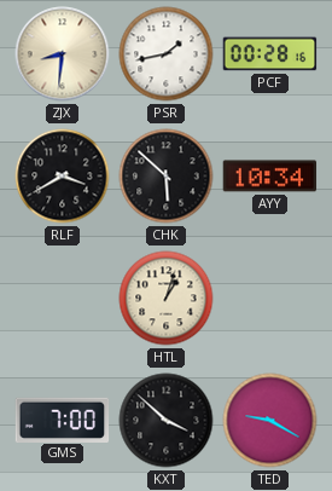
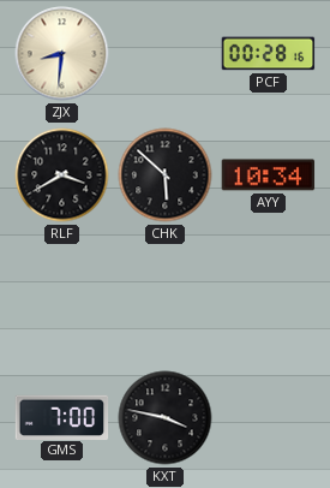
PSR: 1:43 -> none (167, 54)
HTL: 1:03 -> none (167, 299)
KXT: 3:52 -> 3:47 (166, 418)
TED: 9:20 -> none (270, 421)
